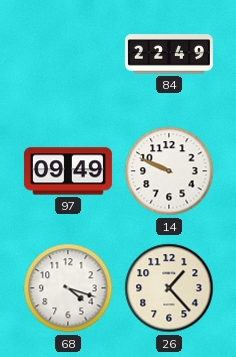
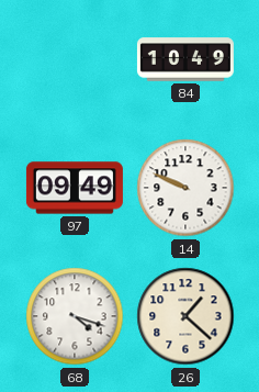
84: 22:49 -> 10:49 (185, 59)
26: 1:23 -> 1:22 (185, 316)
